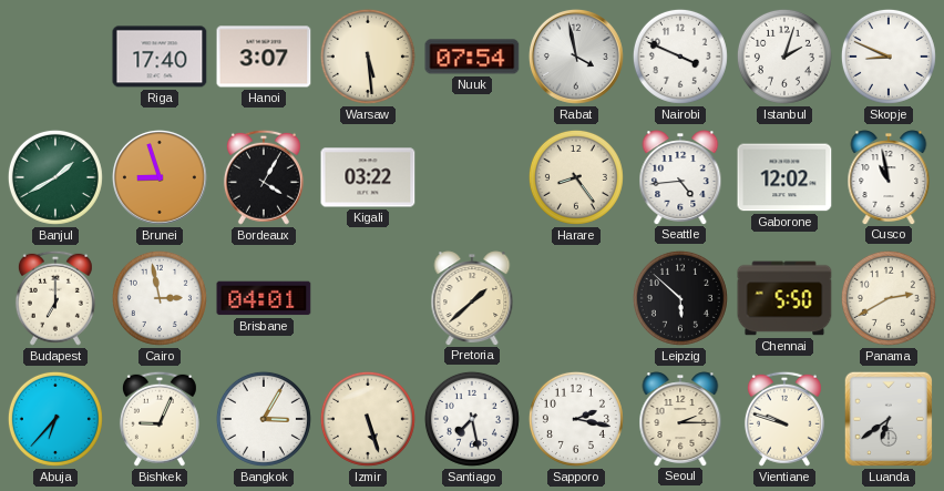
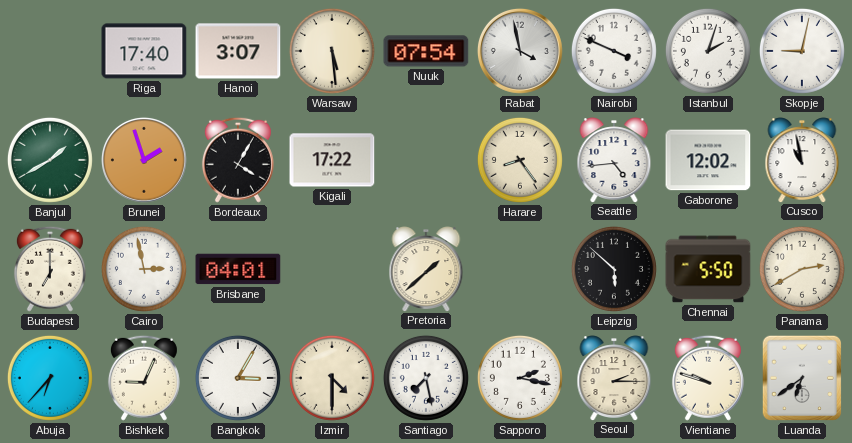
Skopje: 8:49 -> 9:02 (802, 51)
Brunei: 8:57 -> 1:57 (144, 160)
Kigali: 03:22 -> 17:22 (332, 160)
Izmir: 5:27 -> 4:30 (332, 378)
